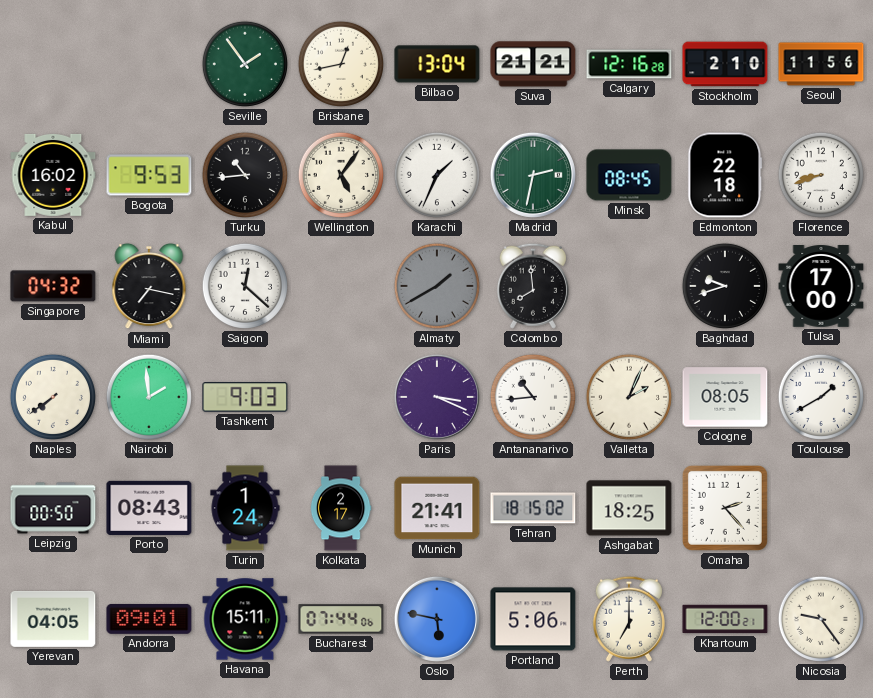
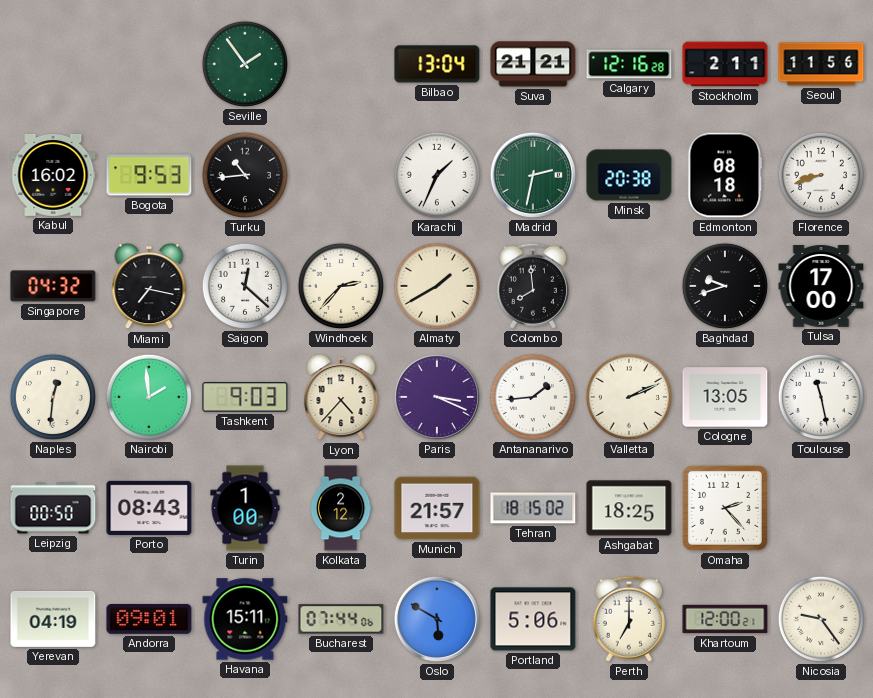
Brisbane: 12:43 -> none (341, 64)
Stockholm: 2:10 -> 2:11 (725, 64)
Wellington: 5:06 -> none (341, 175)
Minsk: 08:45 -> 20:38 (629, 175)
Edmonton: 22:18 -> 08:18 (725, 175)
Windhoek: none -> 2:37 (341, 286)
Almaty dial: grey -> cream (437, 286)
Naples: 7:39 -> 12:31 (53, 397)
Lyon: none -> 4:37 (341, 397)
Antananarivo: 10:44 -> 1:44 (533, 397)
Valletta: 2:04 -> 2:11 (629, 397)
Cologne: 08:05 -> 13:05 (725, 397)
Toulouse: 1:40 -> 11:28 (821, 397)
Turin: 1:24 -> 1:00 (245, 508)
Kolkata: 2:17 -> 2:12 (341, 508)
Munich: 21:41 -> 21:57 (437, 508)
Yerevan: 04:05 -> 04:19 (53, 619)
Oslo: 5:47 -> 5:50 (437, 619)
